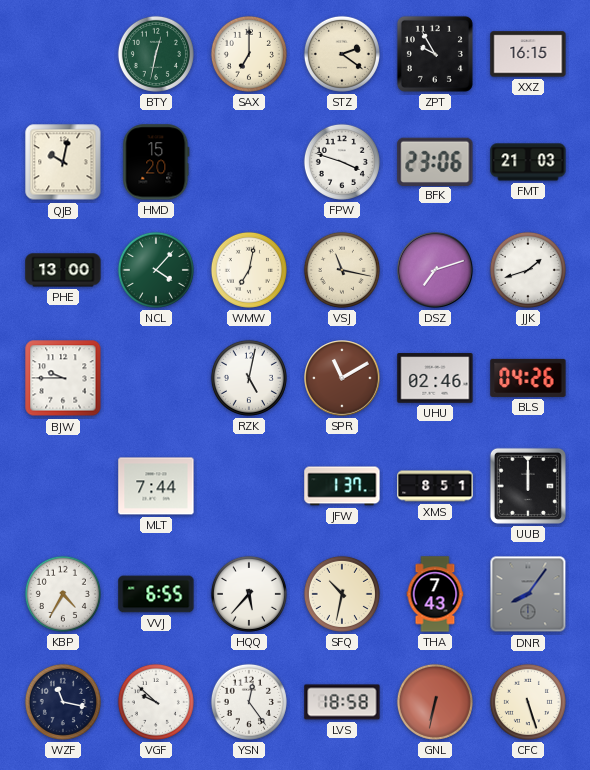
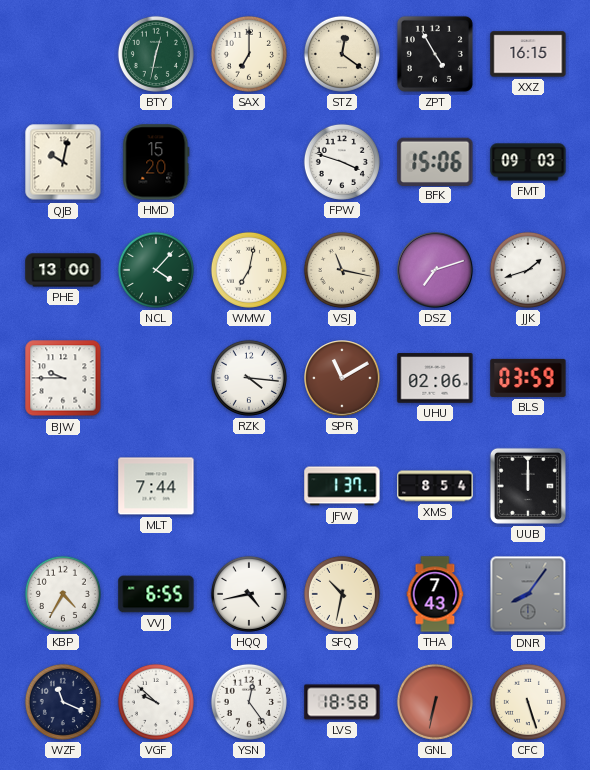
STZ: 2:21 -> 12:21 (342, 54)
ZPT: 9:55 -> 4:55 (435, 54)
BFK: 23:06 -> 15:06 (435, 161)
FMT: 21:03 -> 09:03 (528, 162)
RZK: 5:02 -> 4:16 (249, 378)
UHU: 02:46 -> 02:06 (435, 378)
BLS: 04:26 -> 03:59 (528, 378)
XMS: 8:51 -> 8:54 (435, 486)
HQQ: 5:37 -> 4:43 (249, 594)
WZF: 11:17 -> 11:19 (63, 702)
